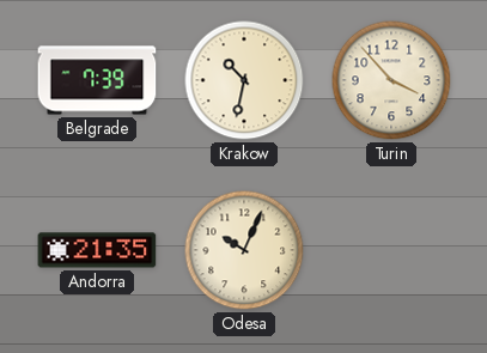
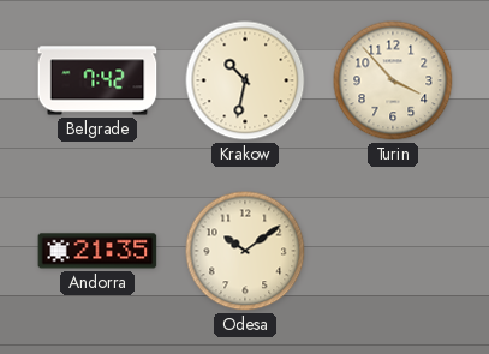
Belgrade: 7:39 -> 7:42 (97, 80)
Odesa: 10:04 -> 10:09 (245, 251)
